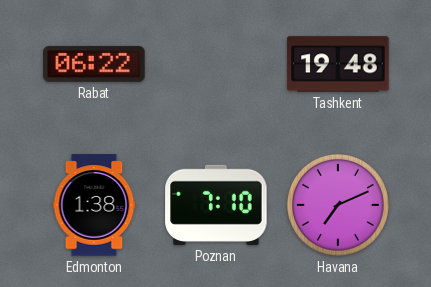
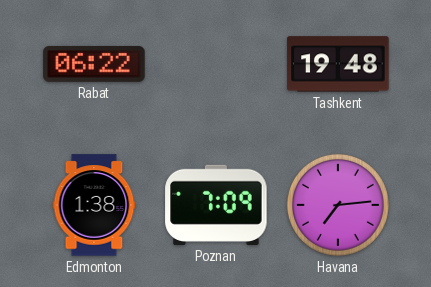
Poznan: 7:10 -> 7:09 (216, 205)
Havana: 7:11 -> 7:14 (338, 205)
